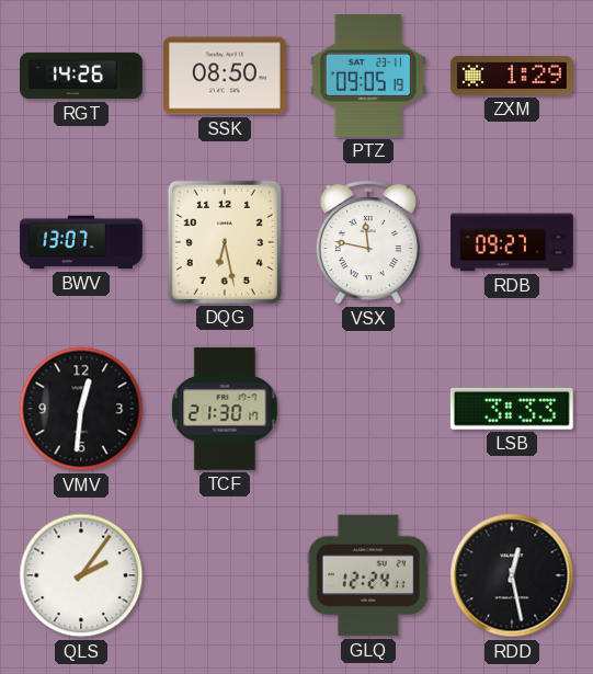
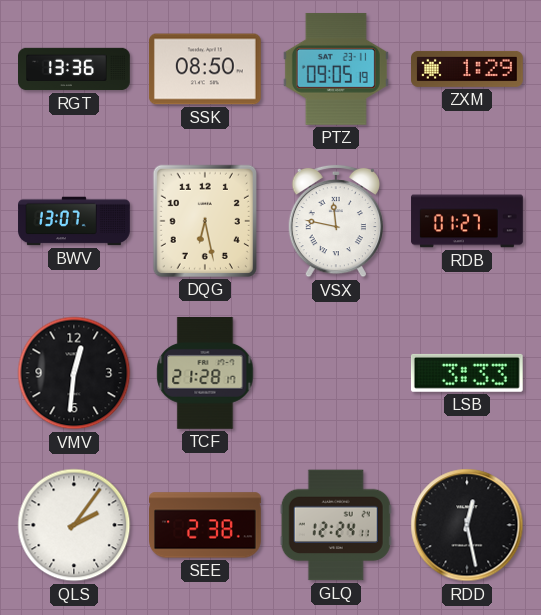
RGT: 14:26 -> 13:36 (75, 69)
RDB: 09:27 -> 01:27 (467, 221)
TCF: 21:30 -> 21:28 (205, 374)
SEE: none -> 2:38 (206, 525)
